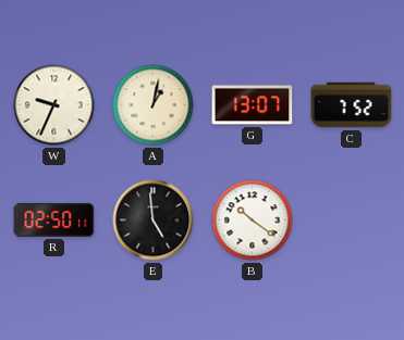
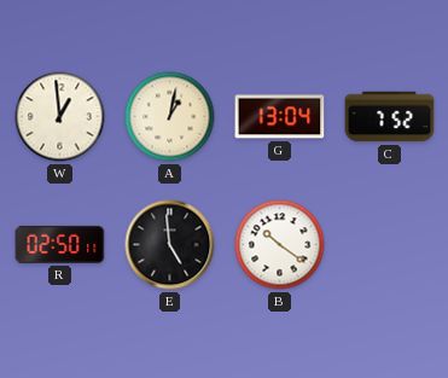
W: 9:34 -> 12:59 (60, 117)
G: 13:07 -> 13:04 (280, 117)
